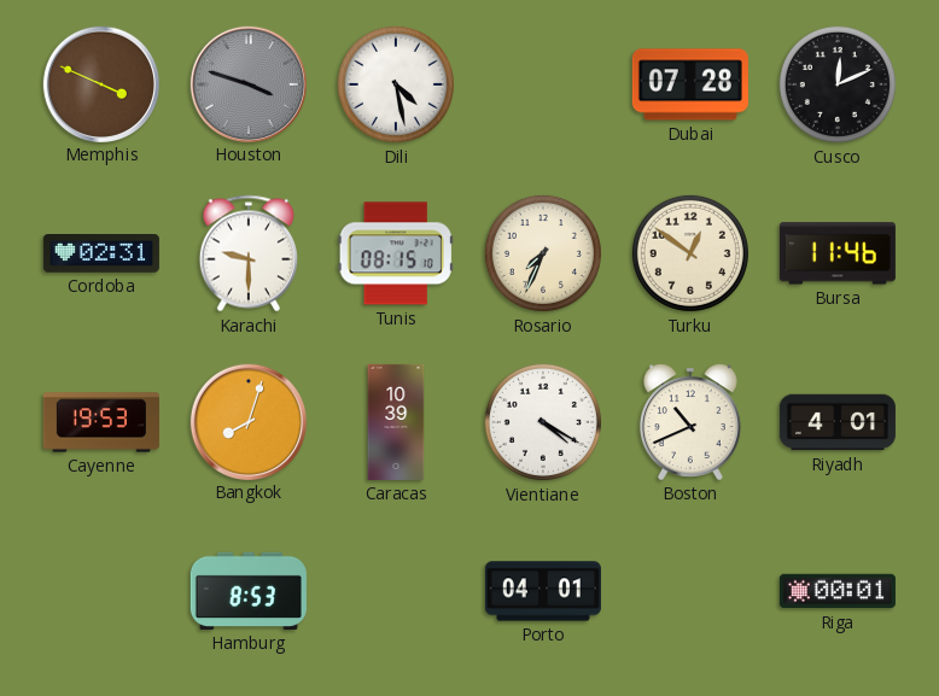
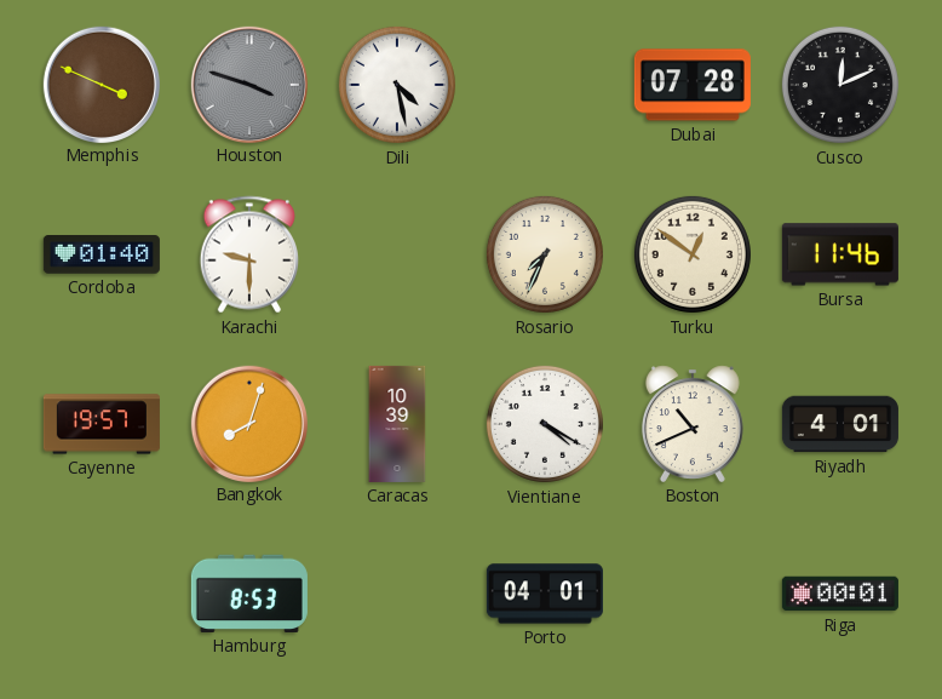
Cordoba: 02:31 -> 01:40 (102, 256)
Tunis: 08:15 -> none (396, 253)
Cayenne: 19:53 -> 19:57 (102, 424)
